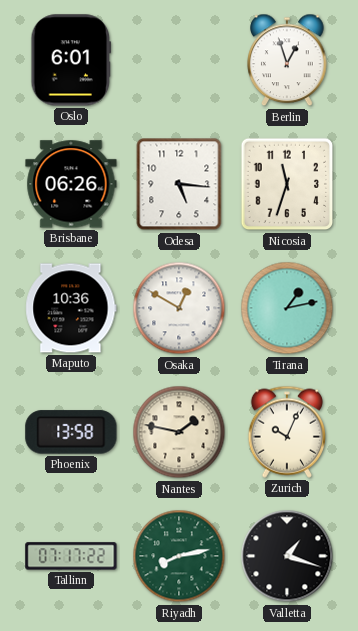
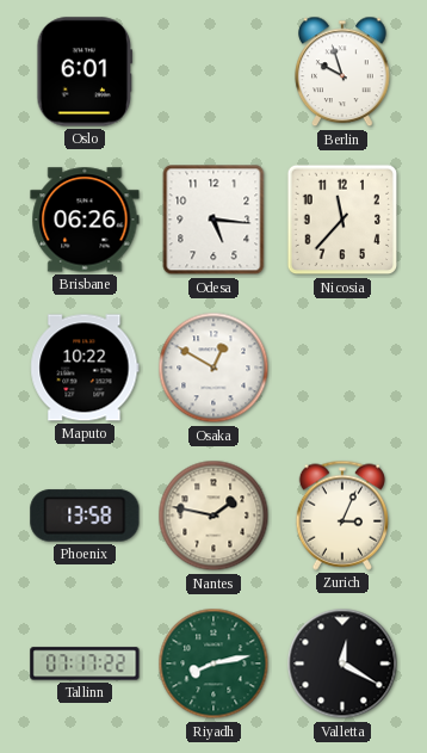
Berlin: 12:57 -> 9:57 (342, 72)
Nicosia: 11:33 -> 11:37 (342, 220)
Maputo: 10:36 -> 10:22 (85, 368)
Tirana: 1:13 -> none (287, 308)
Zurich: 10:04 -> 3:04 (342, 516)
Valletta: 1:18 -> 12:20 (342, 663)
